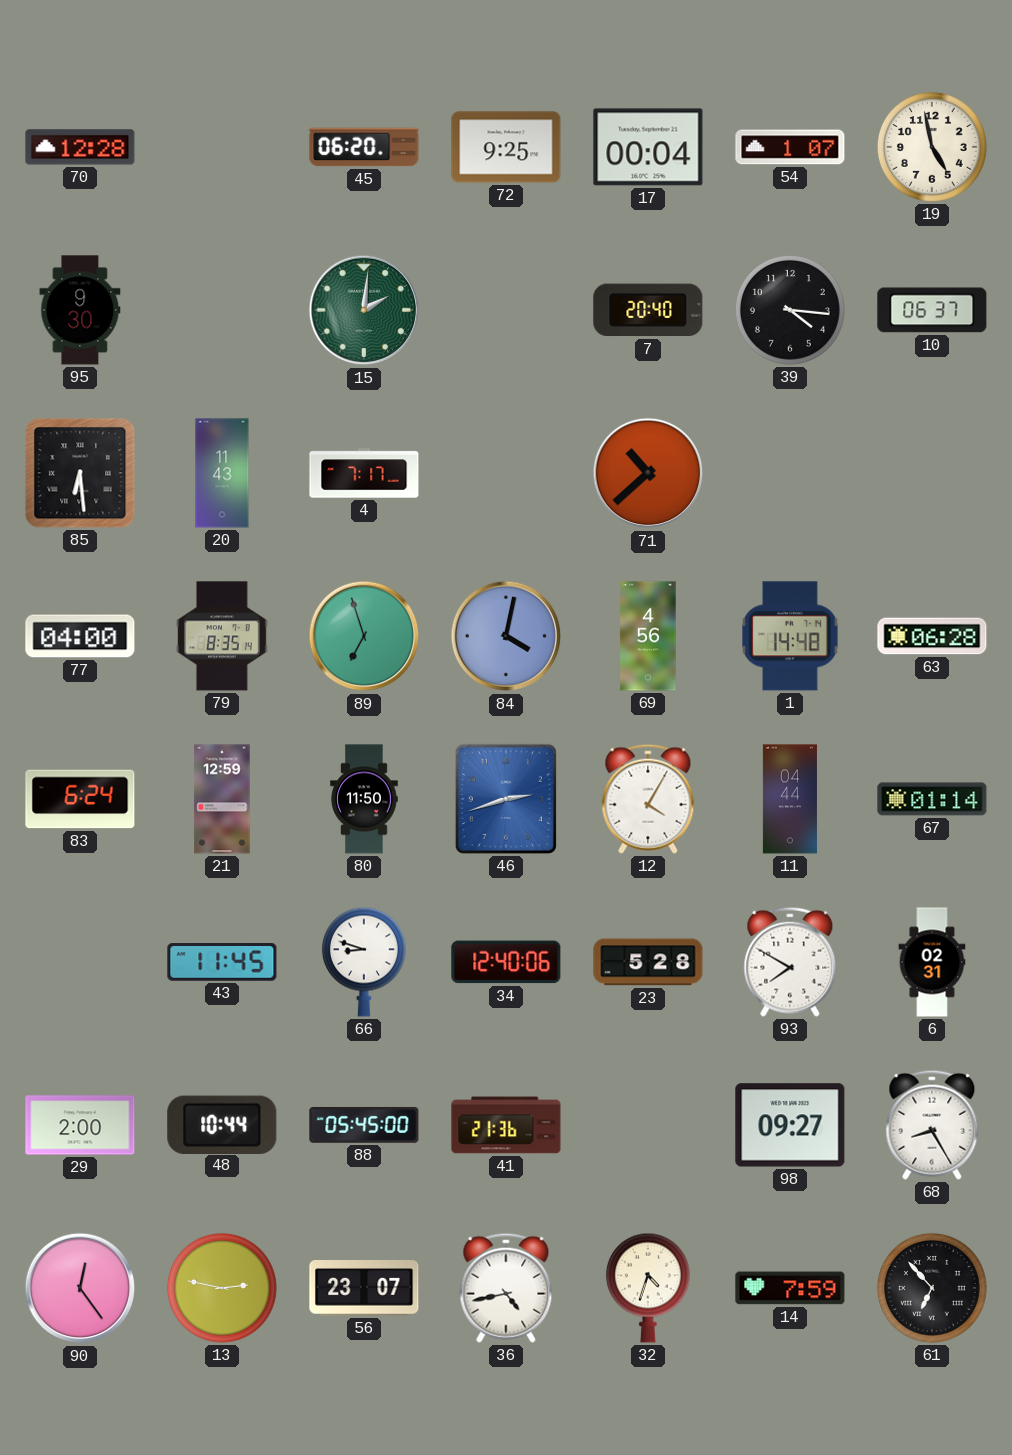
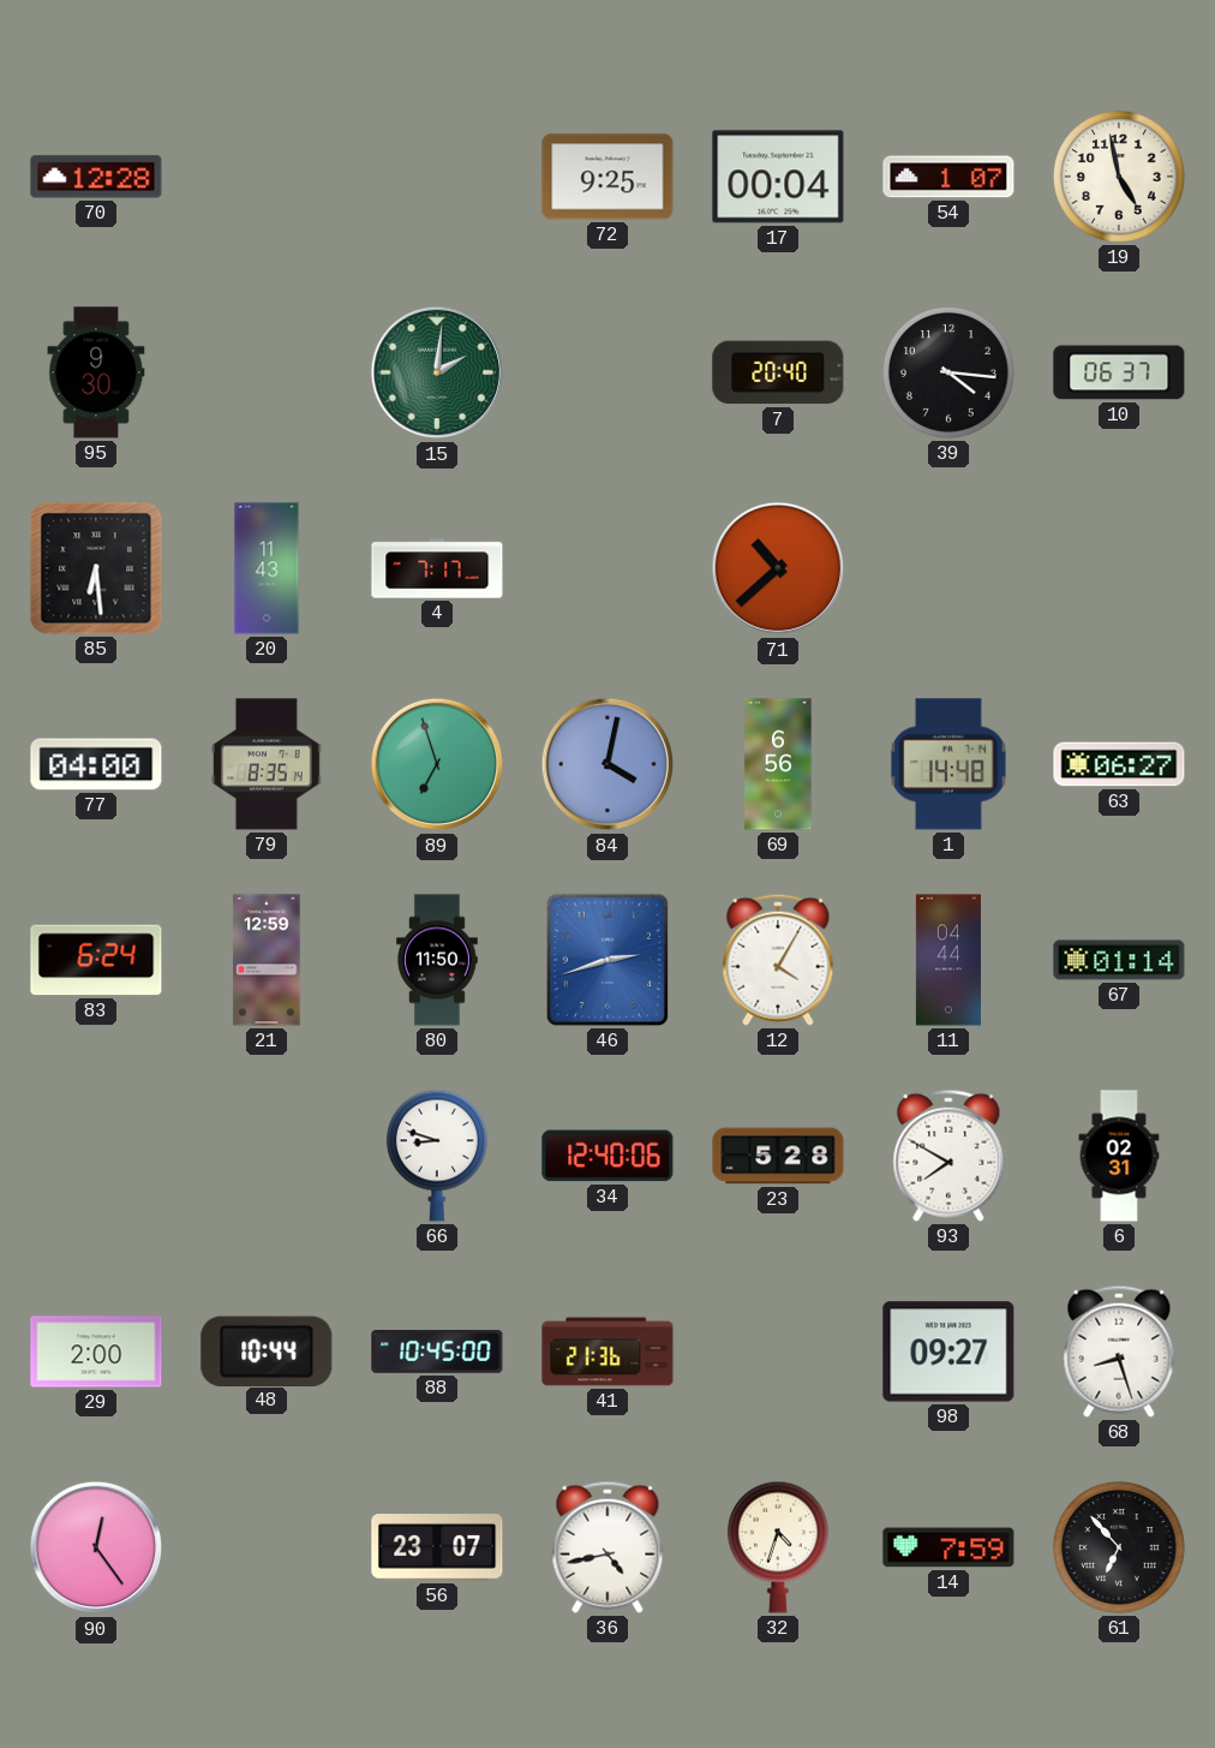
45: 06:20 -> none (364, 147)
69: 4:56 -> 6:56 (778, 764)
63: 06:28 -> 06:27 (1119, 764)
43: 11:45 -> none (222, 962)
88: 05:45 -> 10:45 (437, 1352)
68: 8:25 -> 8:27 (1119, 1352)
13: 2:47 -> none (222, 1288)
